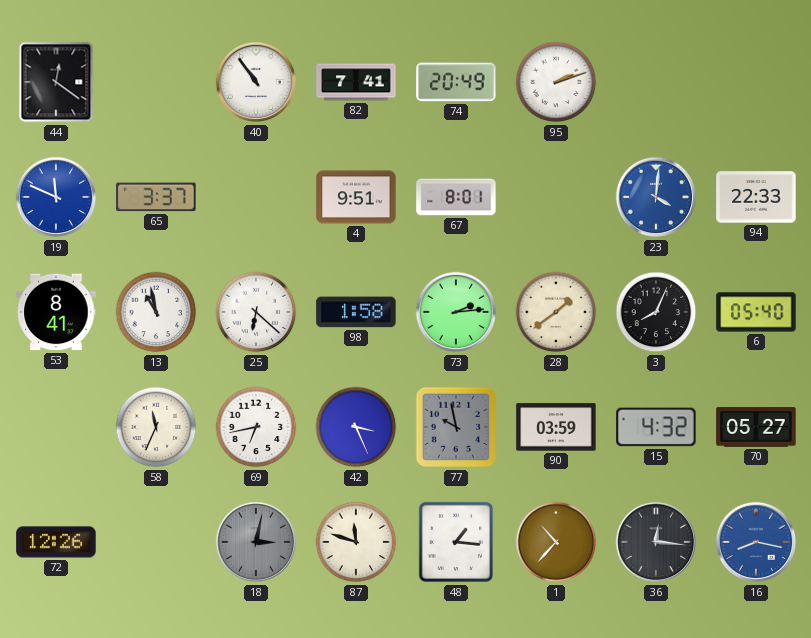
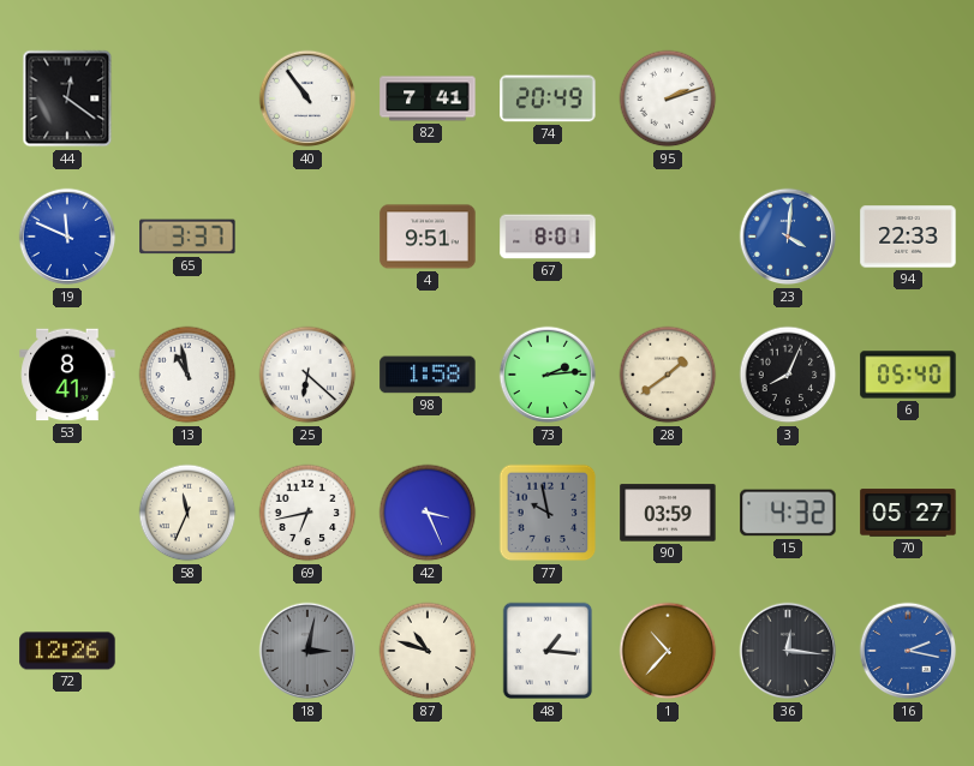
87: 11:48 -> 10:48 (428, 651)
16: 8:17 -> 2:17 (908, 651)
